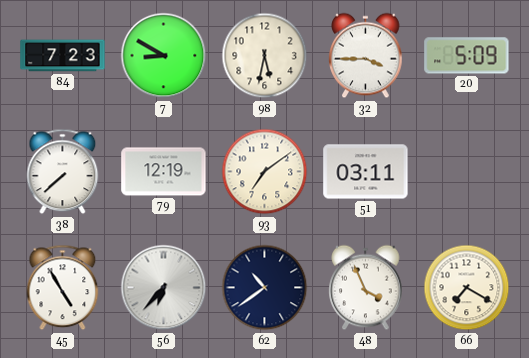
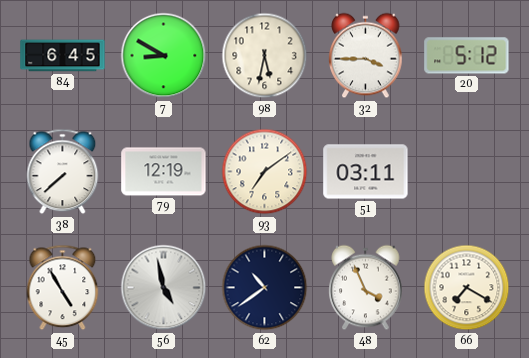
84: 7:23 -> 6:45 (63, 56)
20: 5:09 -> 5:12 (467, 56)
56: 6:37 -> 4:58 (164, 288)
